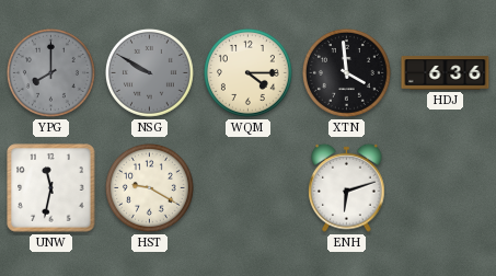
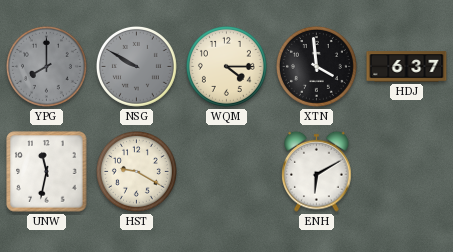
HDJ: 6:36 -> 6:37 (407, 67)
ENH: 6:12 -> 6:10 (317, 171)
